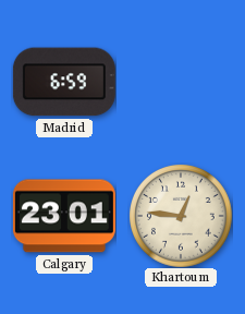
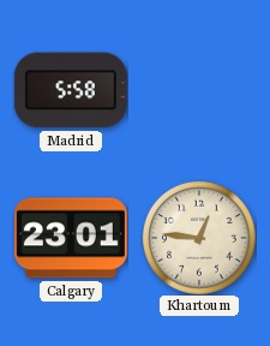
Madrid: 6:59 -> 5:58 (71, 90)
